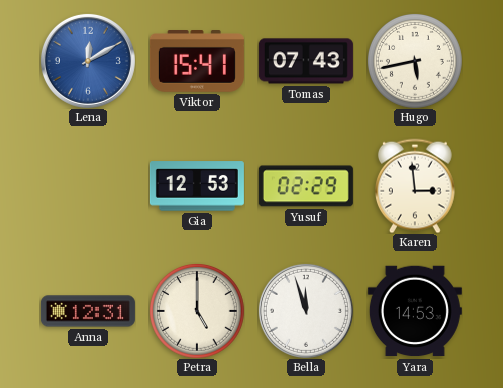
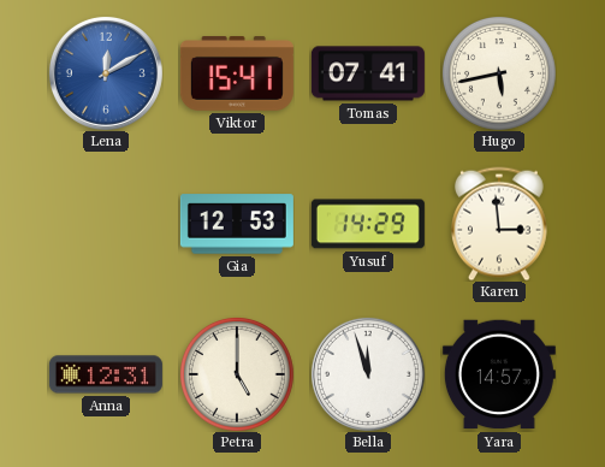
Tomas: 07:43 -> 07:41 (368, 73)
Yusuf: 02:29 -> 14:29 (368, 224)
Yara: 14:53 -> 14:57 (499, 374)
